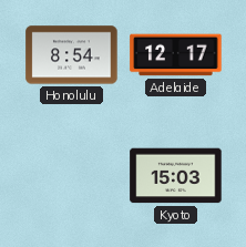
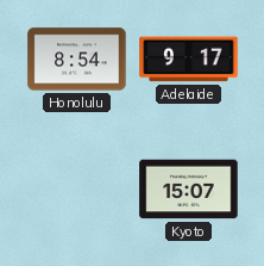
Adelaide: 12:17 -> 9:17 (189, 60)
Kyoto: 15:03 -> 15:07 (189, 190)
